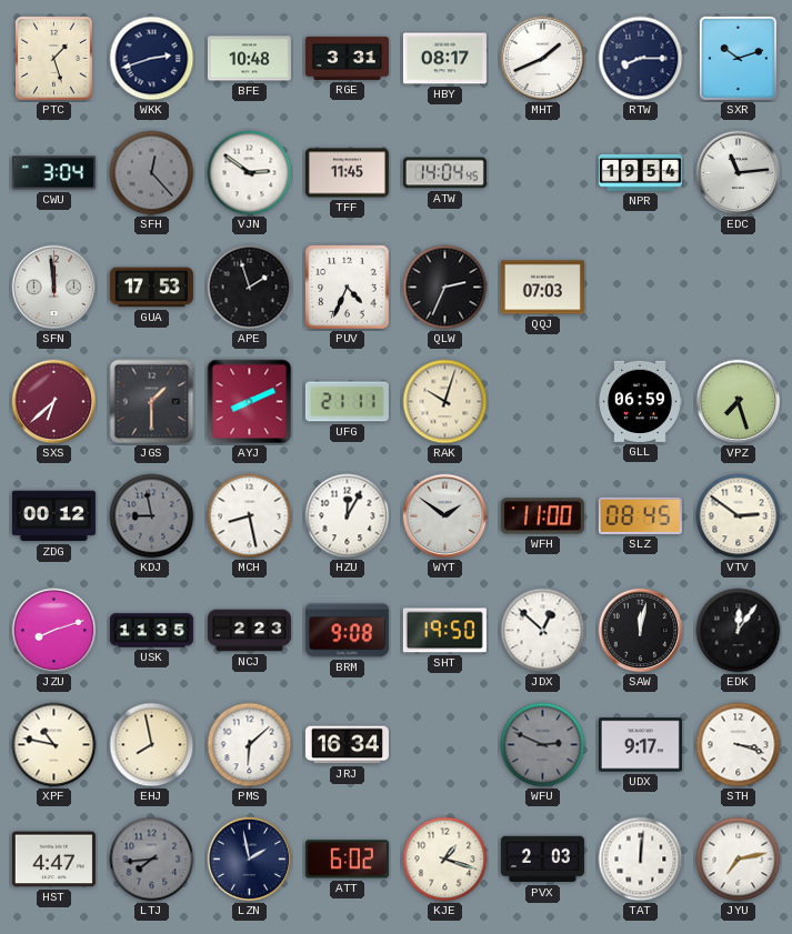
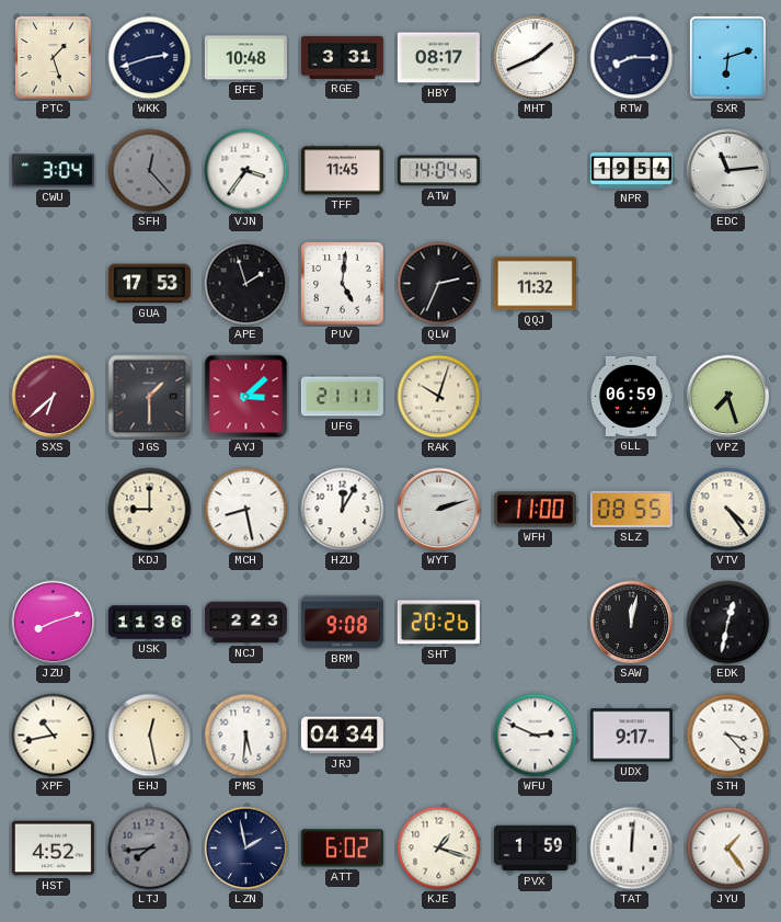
SXR: 10:12 -> 6:12 (727, 57)
VJN: 2:51 -> 3:36 (246, 171)
SFN: 11:59 -> none (54, 288)
PUV: 4:34 -> 5:01 (343, 284)
QQJ: 07:03 -> 11:32 (535, 284)
AYJ: 8:11 -> 3:08 (246, 397)
ZDG: 00:12 -> none (53, 516)
KDJ: 8:58 -> 9:00 (150, 510)
KDJ dial: grey -> cream (150, 510)
WYT: 1:51 -> 2:12 (439, 510)
SLZ: 08:45 -> 08:55 (631, 509)
VTV: 2:51 -> 4:24 (728, 510)
USK: 11:35 -> 11:36 (149, 623)
SHT: 19:50 -> 20:26 (438, 623)
JDX: 12:52 -> none (543, 631)
EDK: 12:06 -> 12:32 (728, 623)
XPF: 10:47 -> 10:43 (54, 736)
EHJ: 7:58 -> 12:28 (150, 736)
PMS: 6:08 -> 5:31 (246, 736)
JRJ: 16:34 -> 04:34 (342, 736)
WFU dial: grey -> white (536, 736)
STH: 3:18 -> 3:23 (728, 736)
HST: 4:47 -> 4:52 (53, 849)
PVX: 2:03 -> 1:59 (535, 849)
JYU: 7:13 -> 1:24 (728, 849)
